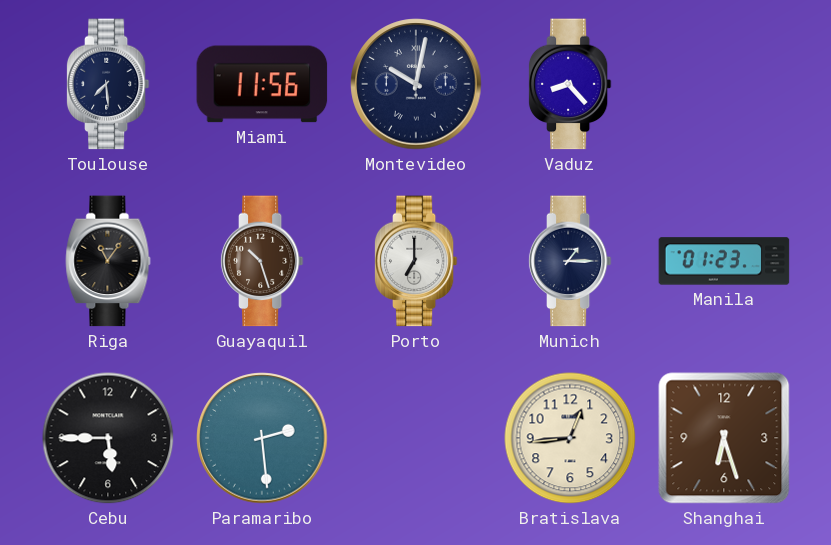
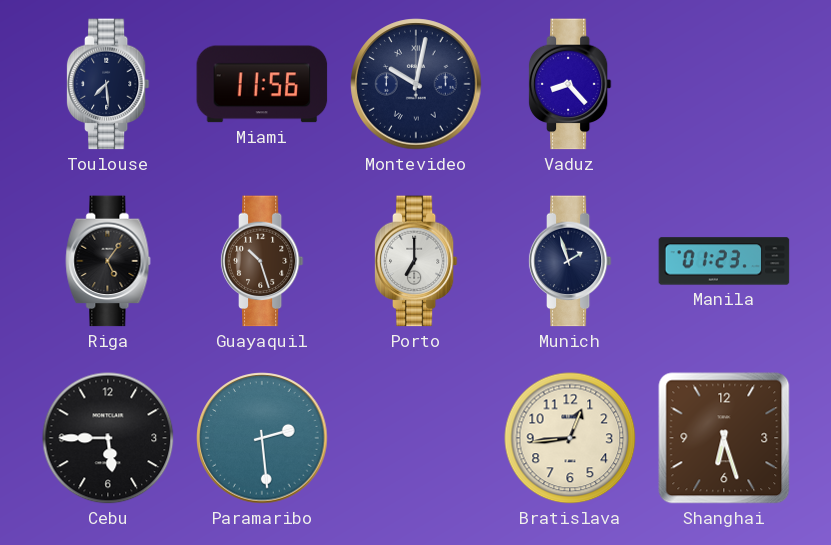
Riga: 11:06 -> 5:06 (108, 261)
Munich: 1:15 -> 1:57 (570, 261)
